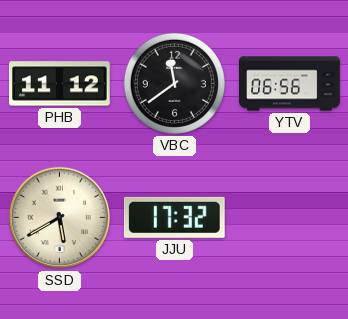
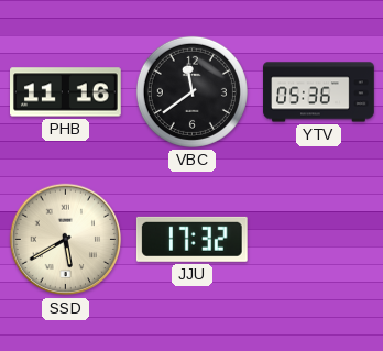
PHB: 11:12 -> 11:16 (66, 92)
YTV: 06:56 -> 05:36 (319, 92)
